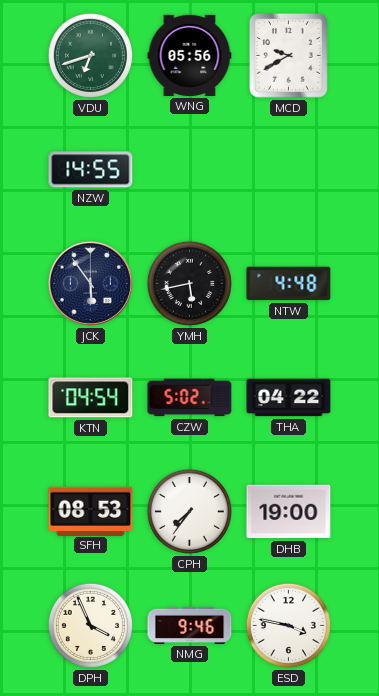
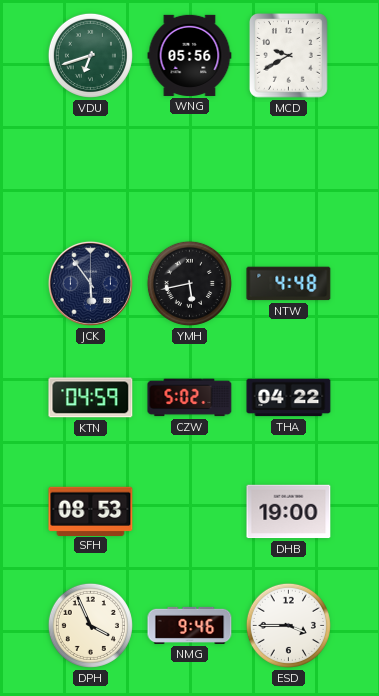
NZW: 14:55 -> none (91, 170)
KTN: 04:54 -> 04:59 (91, 398)
CPH: 7:36 -> none (189, 511)
ESD: 3:47 -> 3:45 (288, 625)
